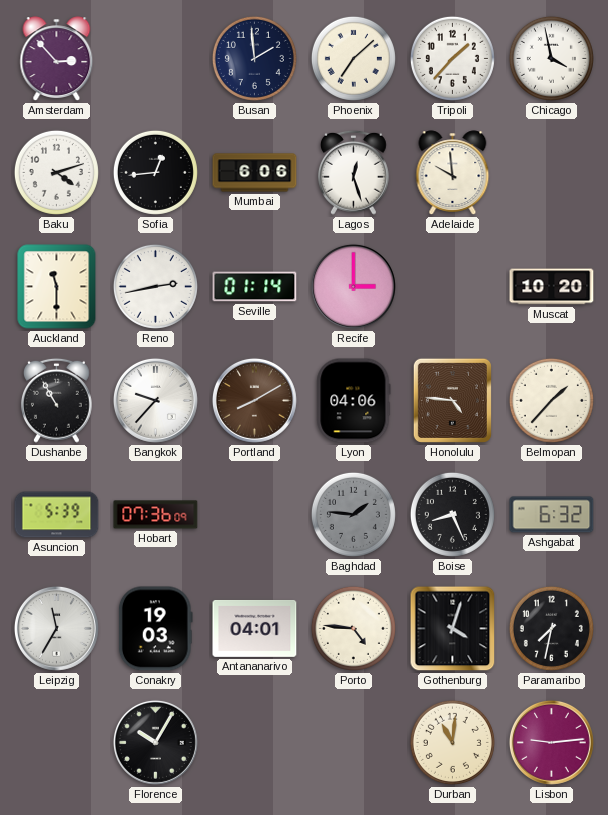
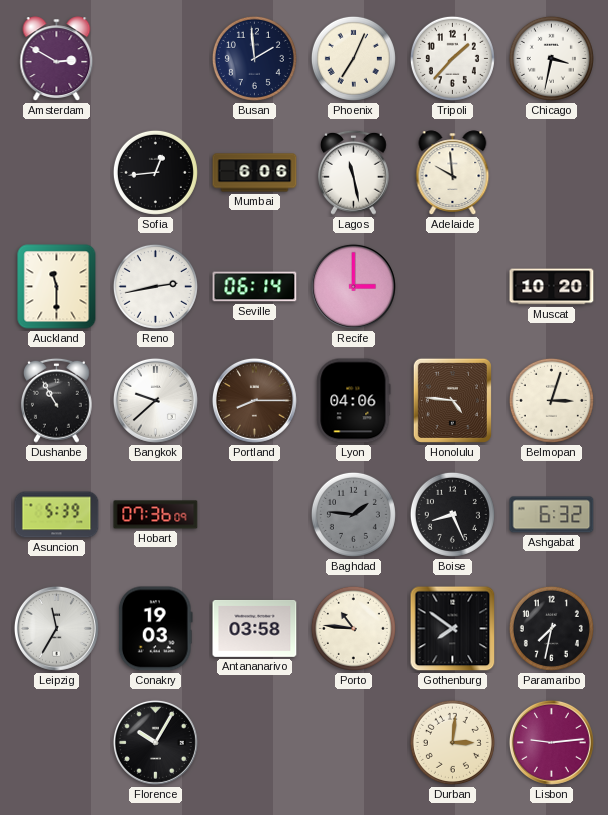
Amsterdam: 2:53 -> 2:50 (57, 59)
Phoenix: 7:08 -> 7:04 (353, 58)
Chicago: 3:58 -> 3:32 (551, 58)
Baku: 4:12 -> none (56, 172)
Lagos: 12:27 -> 11:28 (353, 172)
Seville: 01:14 -> 06:14 (255, 287)
Bangkok: 9:37 -> 9:38 (155, 400)
Portland: 8:10 -> 8:15 (254, 400)
Belmopan: 1:37 -> 3:03 (551, 400)
Antananarivo: 04:01 -> 03:58 (255, 628)
Porto: 4:46 -> 10:46 (353, 628)
Gothenburg: 4:03 -> 7:51 (453, 629)
Durban: 11:01 -> 3:01 (452, 742)
